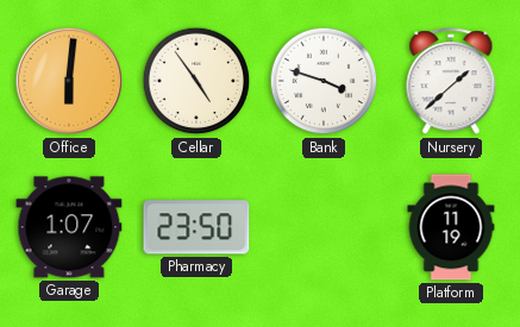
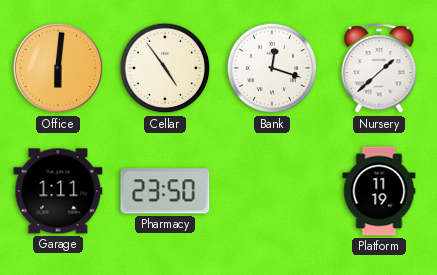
Bank: 3:48 -> 12:18 (272, 68)
Garage: 1:07 -> 1:11 (58, 191)
